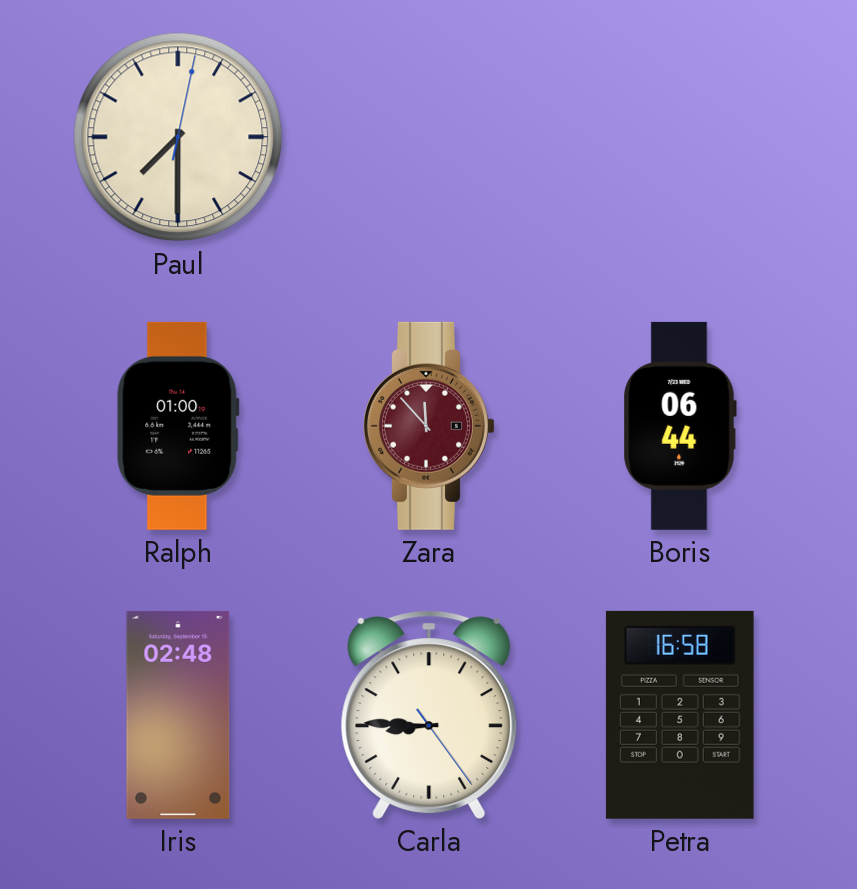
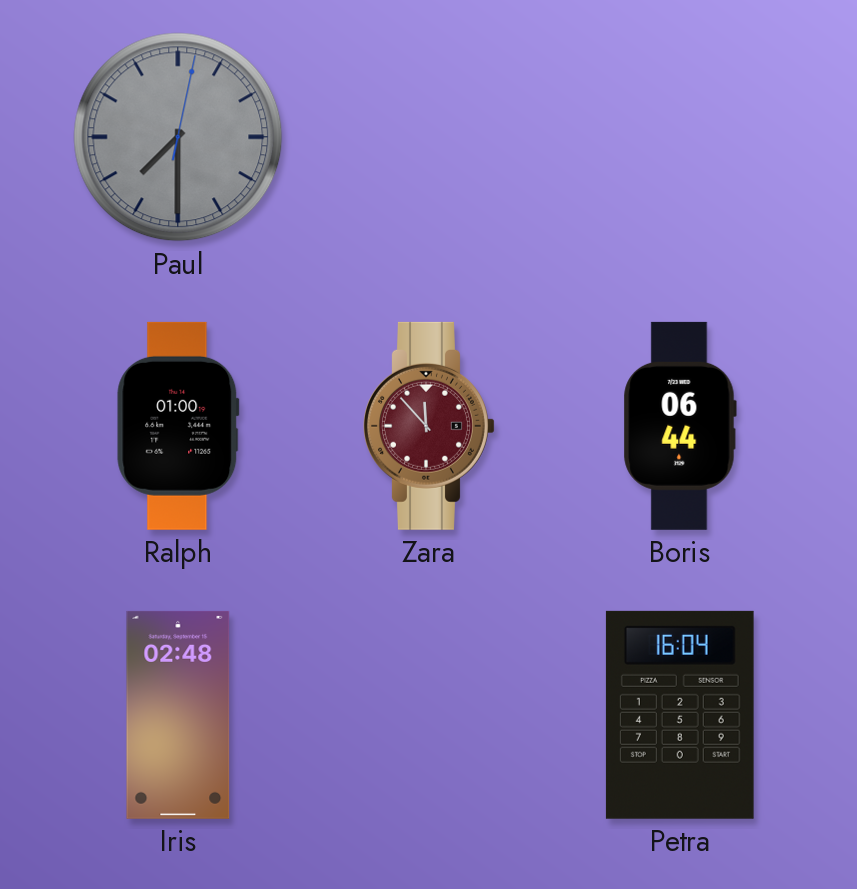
Paul dial: cream -> grey (178, 137)
Carla: 8:45 -> none (429, 715)
Petra: 16:58 -> 16:04 (680, 715)
